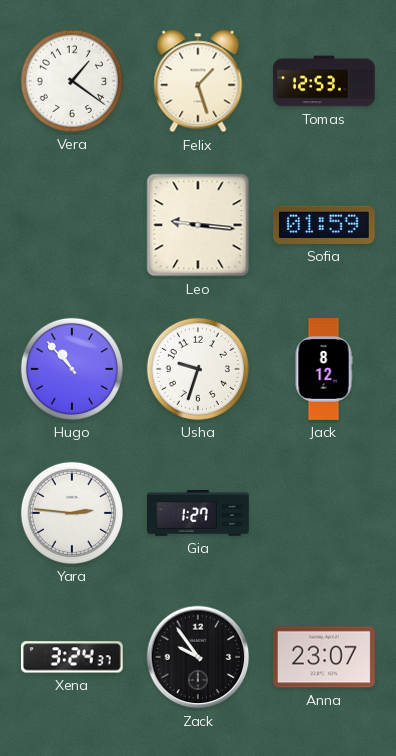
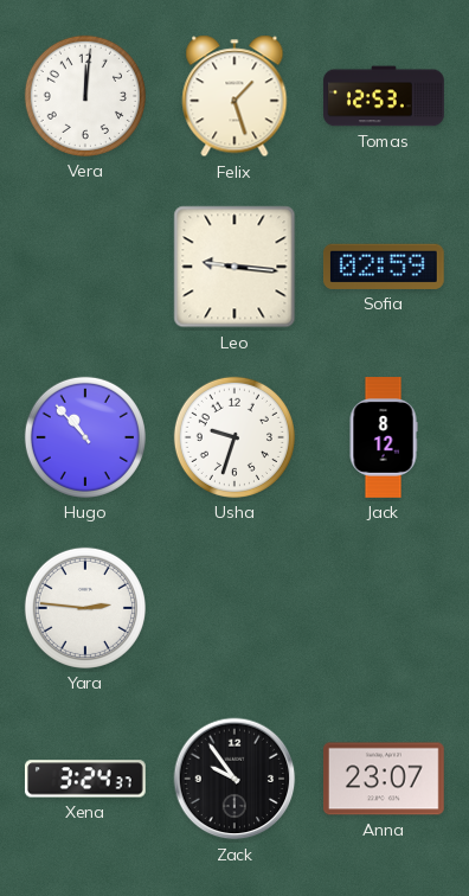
Vera: 1:21 -> 12:01 (85, 96)
Sofia: 01:59 -> 02:59 (384, 267)
Gia: 1:27 -> none (199, 514)
